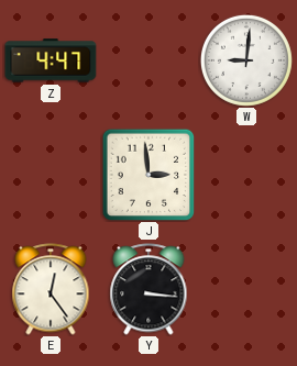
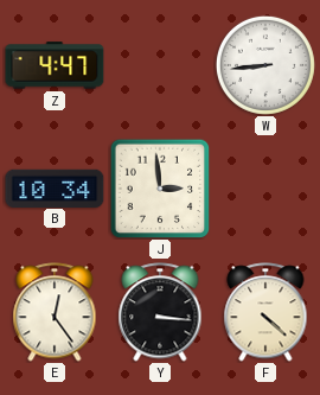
W: 9:01 -> 8:44 (265, 65)
B: none -> 10:34 (55, 187)
F: none -> 4:22 (265, 312)
